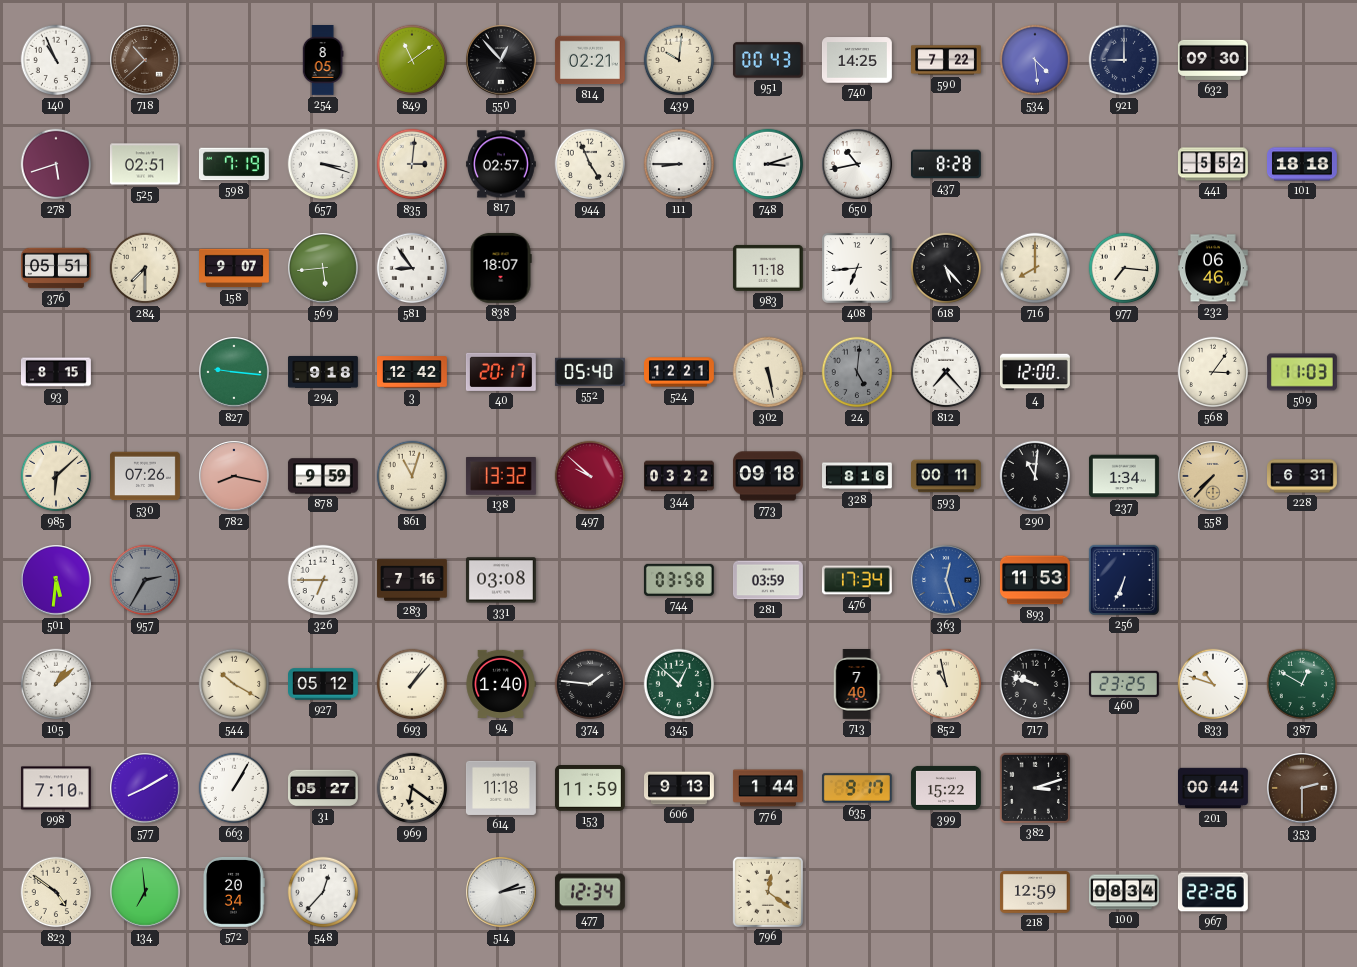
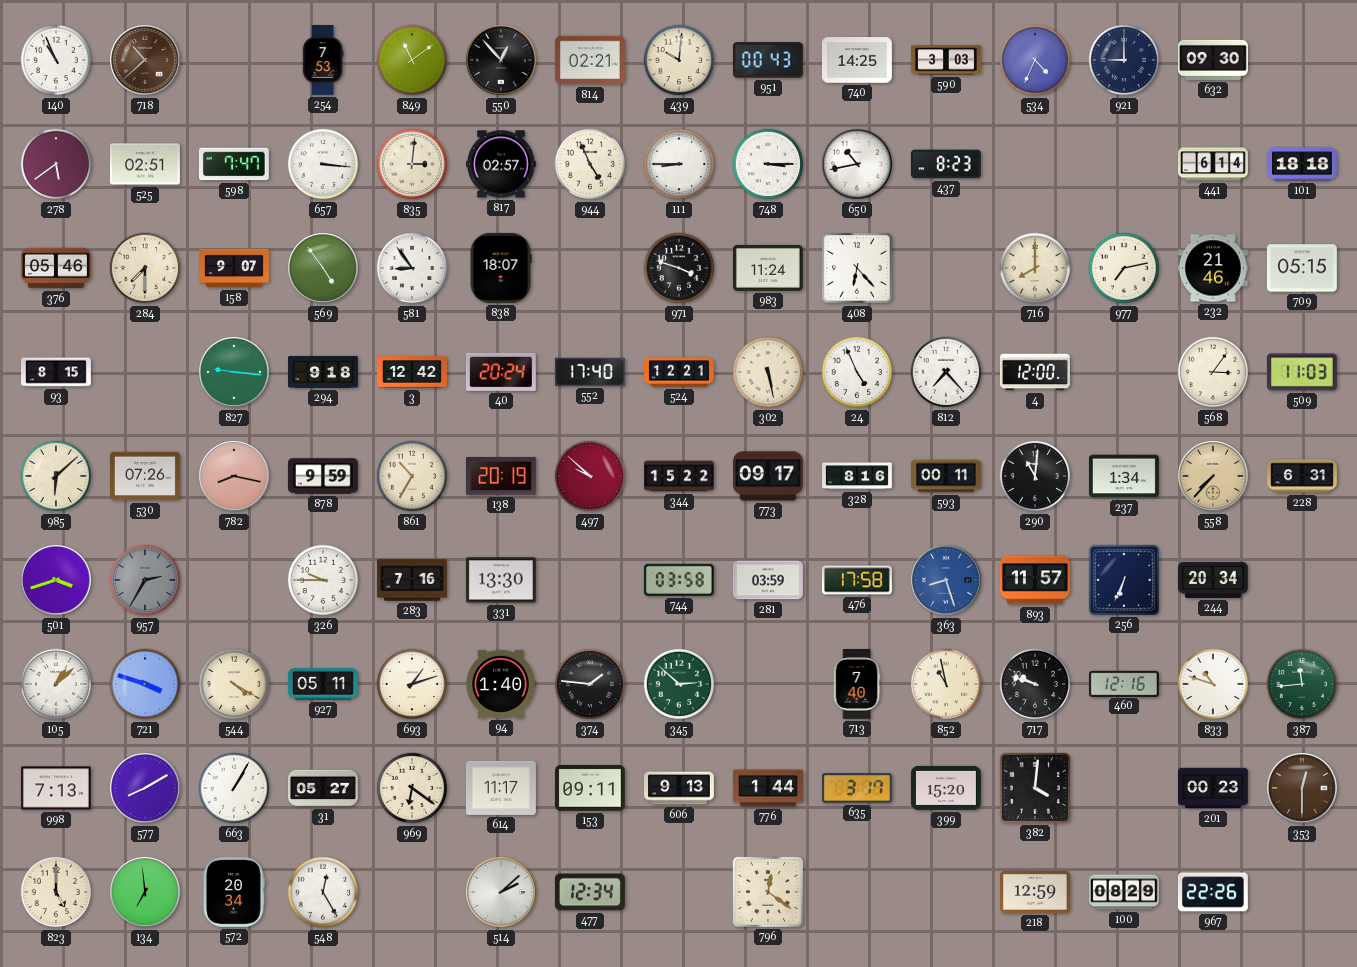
254: 8:05 -> 7:53 (323, 61)
590: 7:22 -> 3:03 (947, 60)
534: 4:29 -> 4:34 (1035, 60)
278: 5:42 -> 5:39 (56, 164)
598: 7:19 -> 7:47 (234, 164)
657: 3:18 -> 3:16 (323, 164)
748: 3:12 -> 3:15 (768, 164)
437: 8:28 -> 8:23 (946, 164)
441: 5:52 -> 6:14 (1214, 164)
376: 05:51 -> 05:46 (57, 268)
569: 5:44 -> 4:54 (323, 268)
971: none -> 3:48 (679, 268)
983: 11:18 -> 11:24 (768, 268)
408: 6:44 -> 6:23 (857, 268)
618: 5:23 -> none (946, 268)
977: 7:16 -> 7:13 (1124, 268)
232: 06:46 -> 21:46 (1213, 268)
709: none -> 05:15 (1302, 268)
40: 20:17 -> 20:24 (501, 372)
552: 05:40 -> 17:40 (590, 372)
24: 5:01 -> 4:56 (857, 372)
24 dial: grey -> white (857, 372)
861: 11:03 -> 10:35 (412, 476)
138: 13:32 -> 20:19 (501, 477)
344: 03:22 -> 15:22 (680, 476)
773: 09:18 -> 09:17 (768, 476)
501: 5:31 -> 3:42 (56, 580)
326: 6:45 -> 9:45 (323, 580)
331: 03:08 -> 13:30 (501, 580)
476: 17:34 -> 17:58 (857, 580)
363: 12:27 -> 8:27 (946, 580)
893: 11:53 -> 11:57 (1035, 580)
244: none -> 20:34 (1213, 580)
721: none -> 3:48 (145, 684)
544: 10:20 -> 4:20 (234, 684)
927: 05:12 -> 05:11 (324, 684)
693: 1:07 -> 1:12 (412, 684)
345: 12:52 -> 2:52 (679, 684)
460: 23:25 -> 12:16 (1124, 683)
387: 12:50 -> 11:44 (1302, 684)
998: 7:10 -> 7:13 (56, 788)
614: 11:18 -> 11:17 (501, 788)
153: 11:59 -> 09:11 (590, 789)
635: 9:17 -> 3:17 (857, 788)
399: 15:22 -> 15:20 (946, 788)
382: 3:12 -> 4:01 (1035, 788)
201: 00:44 -> 00:23 (1214, 788)
353: 2:30 -> 12:30 (1302, 788)
823: 4:51 -> 5:00 (56, 892)
548: 12:37 -> 12:25 (323, 892)
514: 2:13 -> 2:08 (501, 892)
100: 08:34 -> 08:29 (1125, 892)
